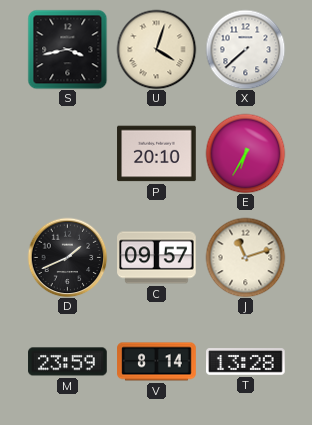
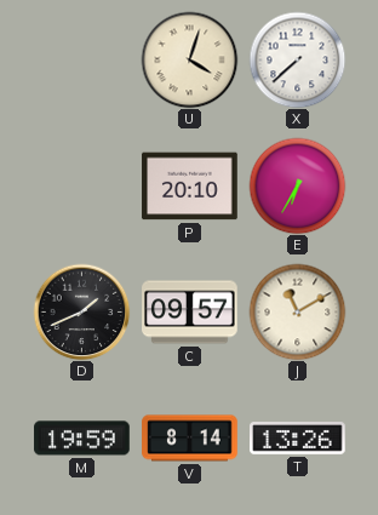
S: 3:43 -> none (67, 49)
J: 11:12 -> 11:10 (297, 311)
M: 23:59 -> 19:59 (82, 439)
T: 13:28 -> 13:26 (298, 439)
